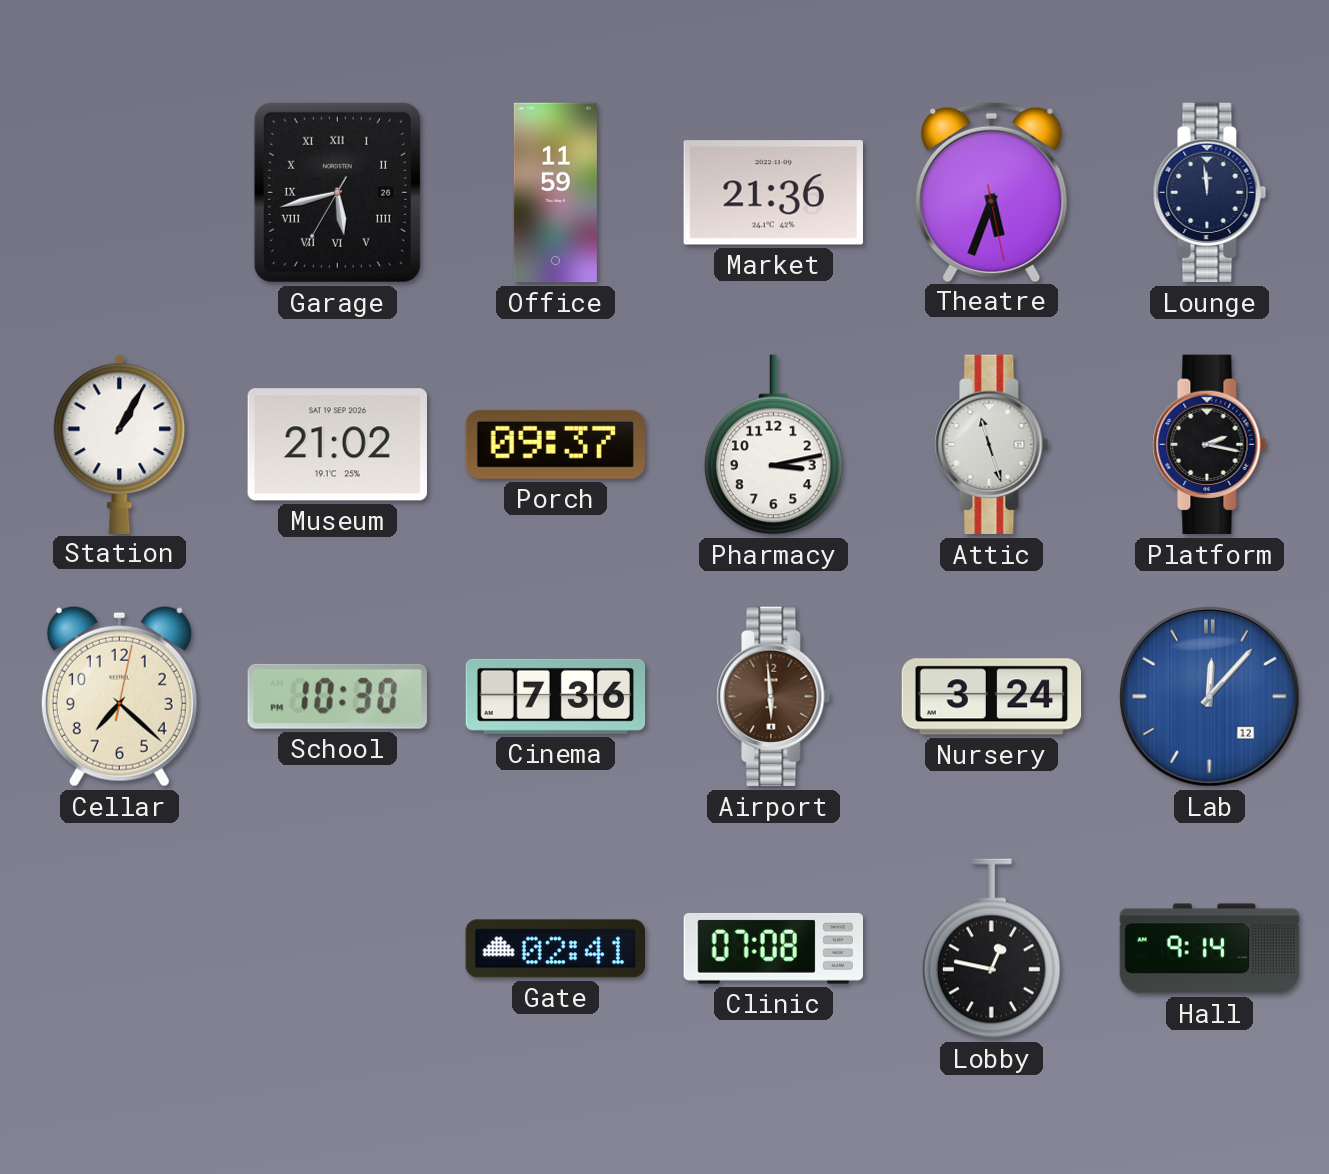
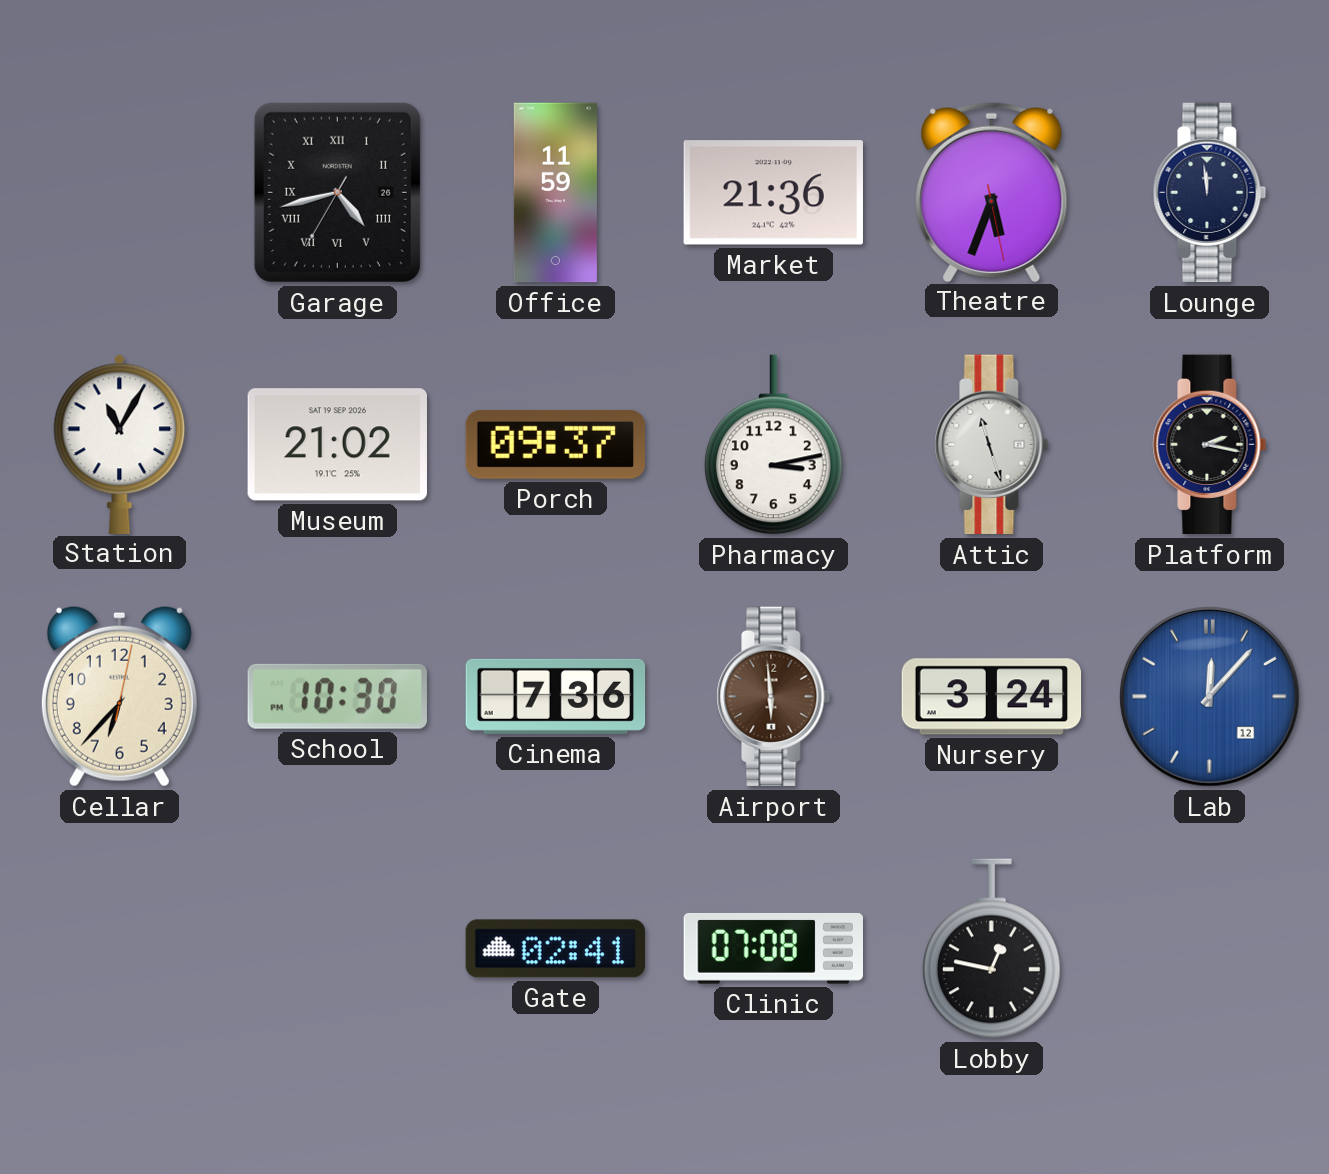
Garage: 5:42 -> 4:42 (337, 192)
Station: 1:05 -> 11:05 (120, 444)
Cellar: 7:22 -> 6:37 (119, 696)
Hall: 9:14 -> none (1210, 949)
